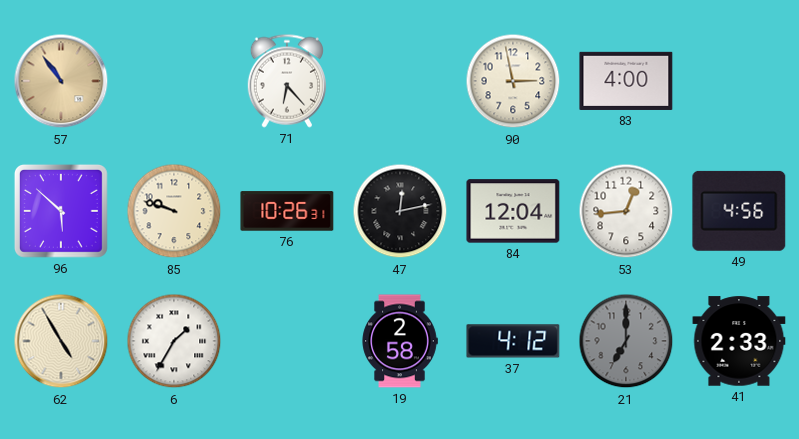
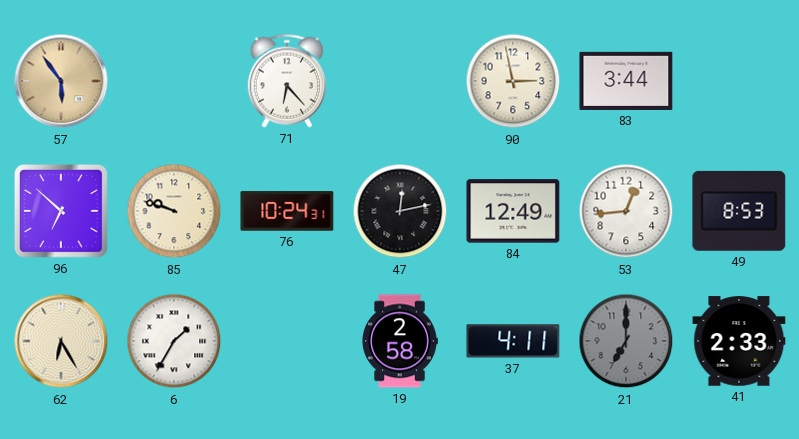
57: 10:54 -> 5:54 (61, 81)
83: 4:00 -> 3:44 (626, 81)
96: 5:52 -> 6:52 (61, 211)
76: 10:26 -> 10:24 (287, 211)
84: 12:04 -> 12:49 (513, 211)
49: 4:56 -> 8:53 (739, 211)
62: 4:55 -> 6:25 (61, 341)
37: 4:12 -> 4:11 (513, 341)
